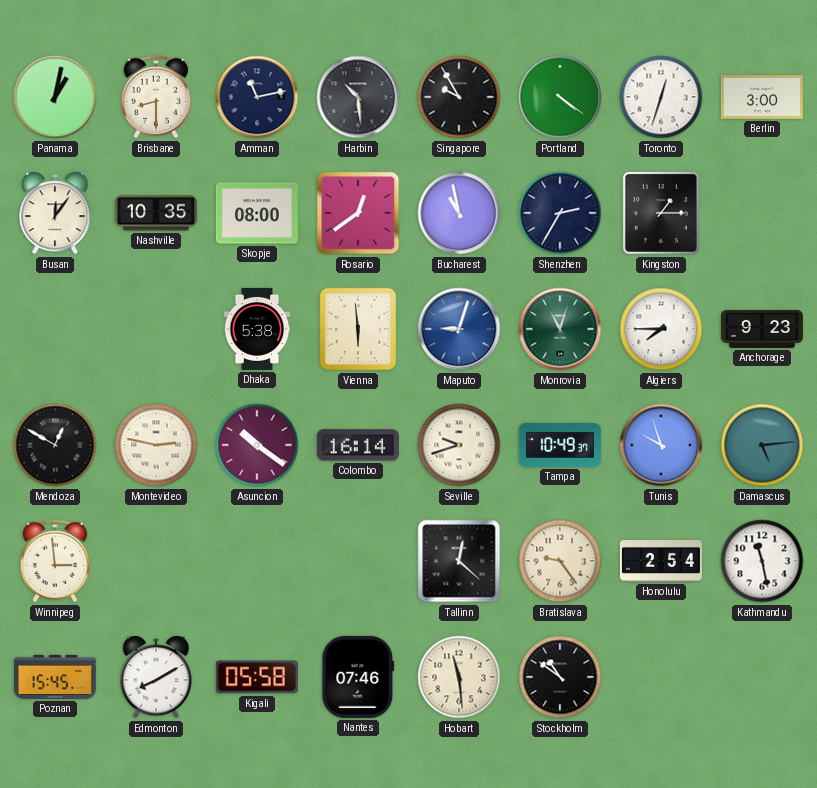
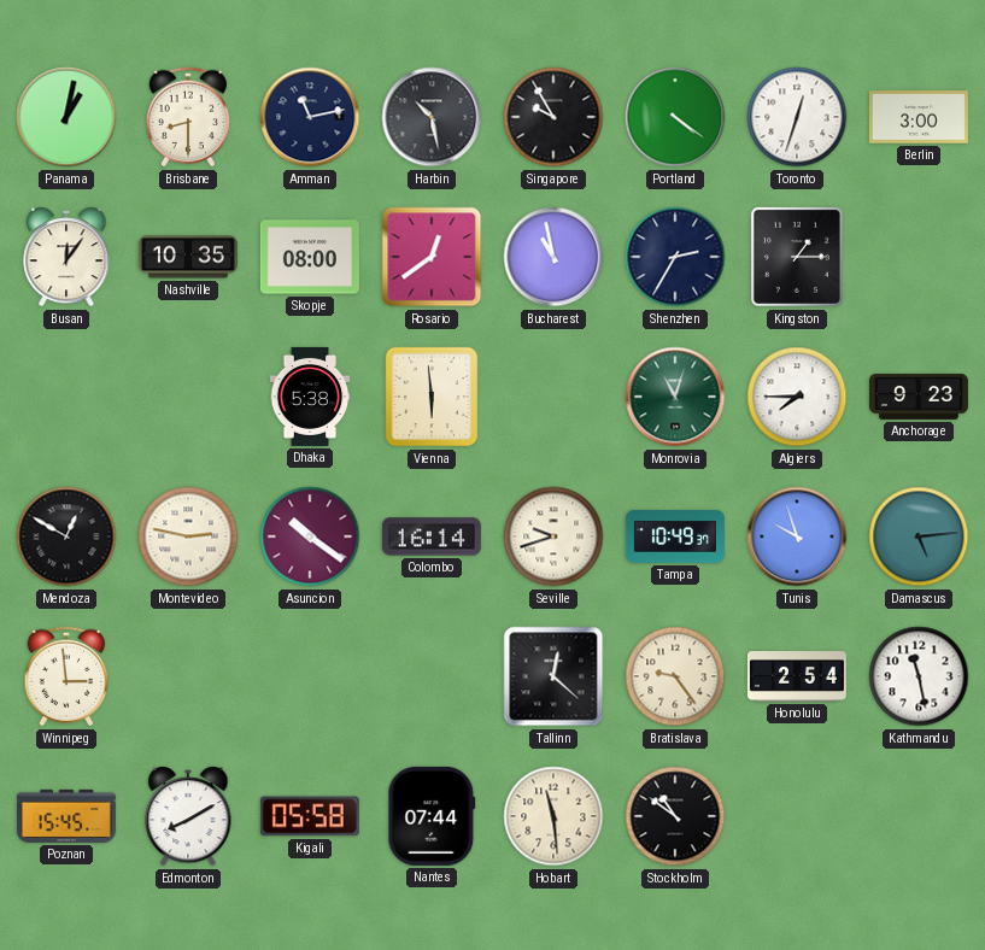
Harbin: 10:29 -> 10:28 (432, 117)
Maputo: 9:03 -> none (459, 329)
Nantes: 07:46 -> 07:44 (432, 816)
